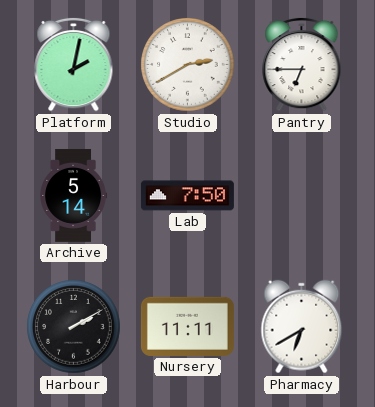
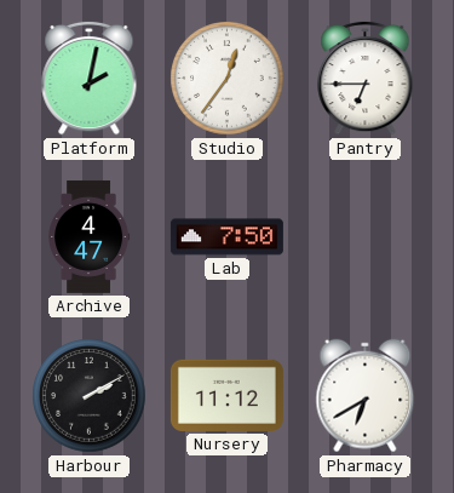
Studio: 2:40 -> 12:36 (228, 79)
Archive: 5:14 -> 4:47 (90, 236)
Nursery: 11:11 -> 11:12 (226, 395)
